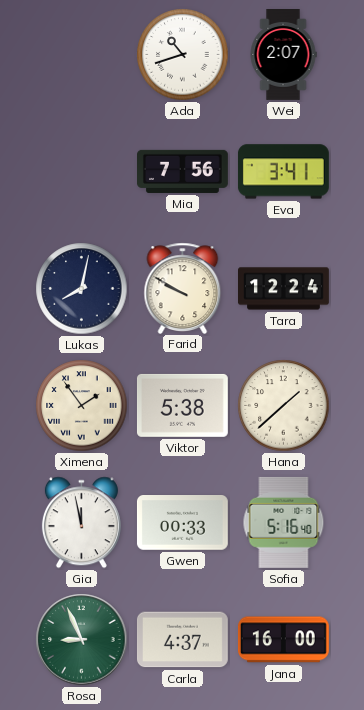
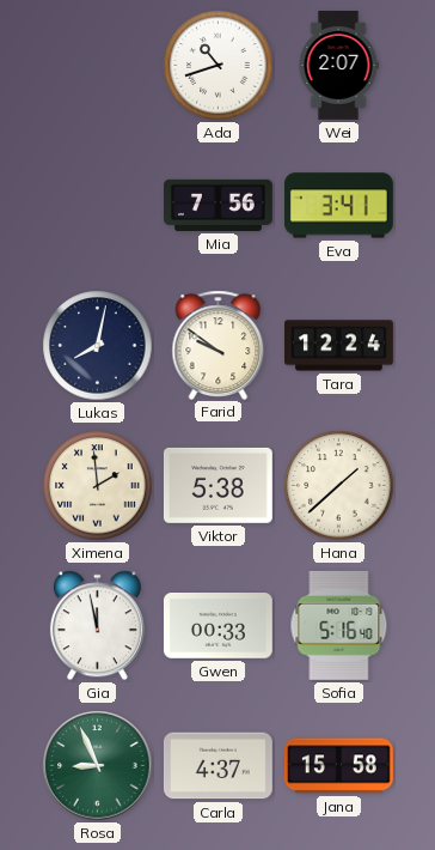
Farid: 9:50 -> 9:51 (219, 345)
Ximena: 1:54 -> 1:59 (98, 486)
Jana: 16:00 -> 15:58 (338, 766)
